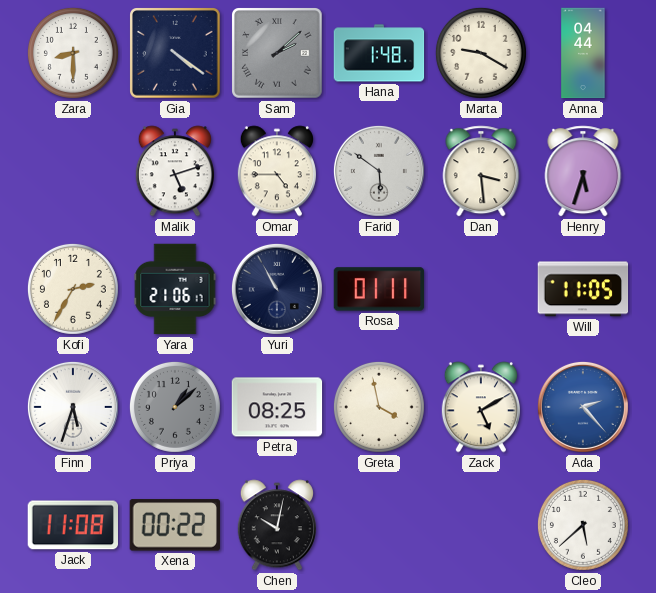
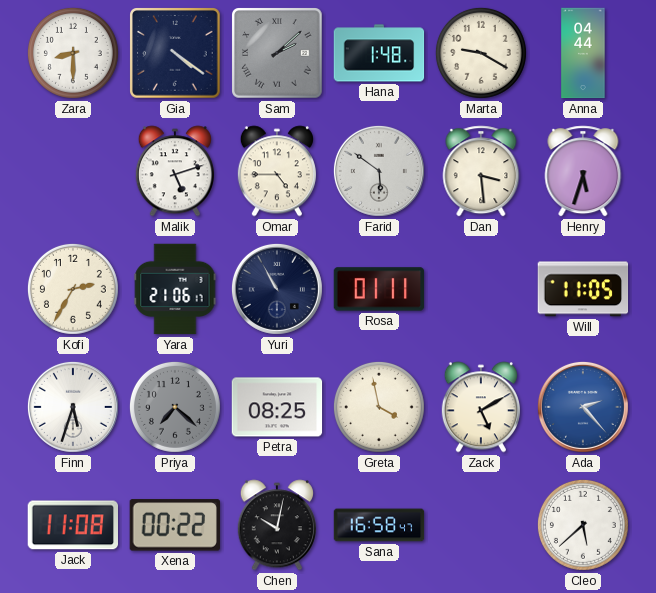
Priya: 1:08 -> 7:22 (175, 407)
Sana: none -> 16:58 (379, 525)
